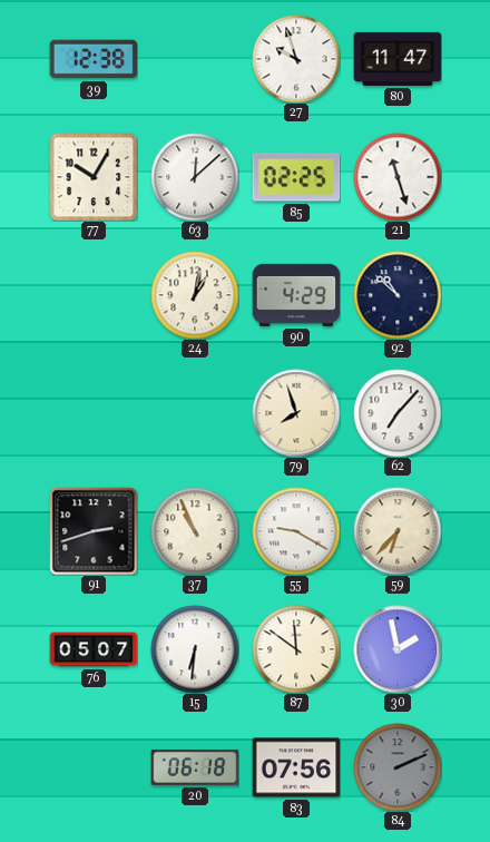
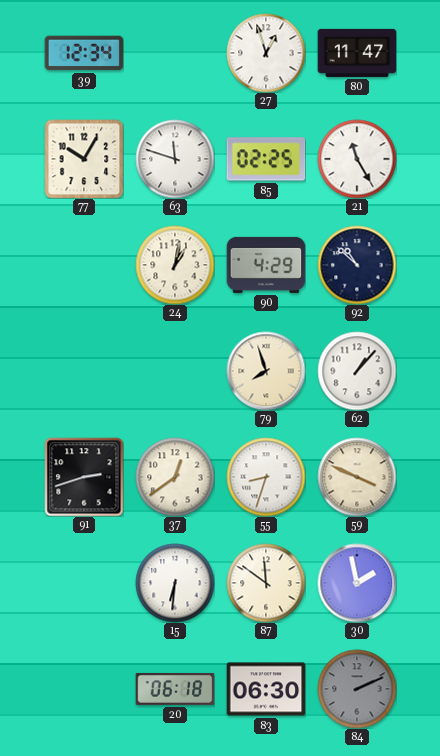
39: 12:38 -> 12:34 (84, 53)
27: 9:57 -> 12:57 (266, 53)
63: 12:08 -> 11:48 (175, 159)
21: 11:27 -> 11:25 (357, 159)
62: 7:07 -> 1:07 (357, 371)
37: 10:56 -> 12:39 (175, 477)
55: 9:20 -> 8:33 (266, 477)
59: 6:37 -> 3:49 (357, 477)
76: 05:07 -> none (94, 649)
83: 07:56 -> 06:30 (266, 689)
